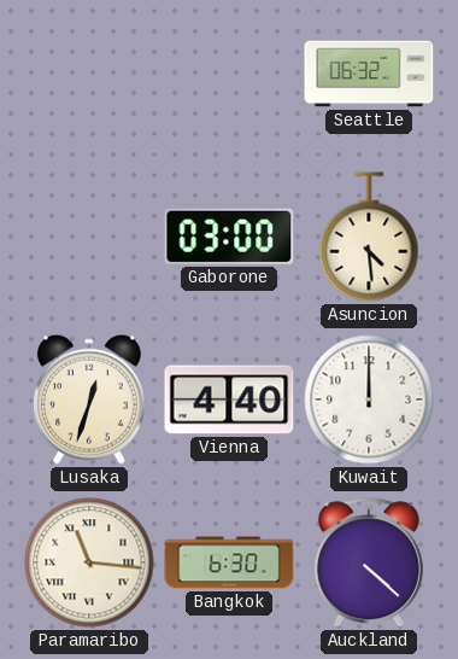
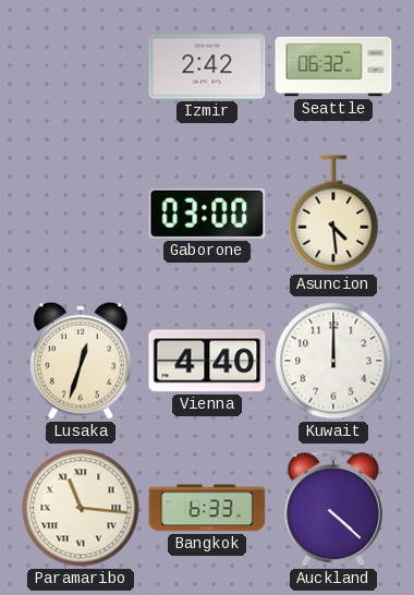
Izmir: none -> 2:42 (207, 66)
Bangkok: 6:30 -> 6:33 (207, 508)
